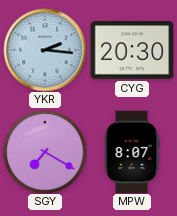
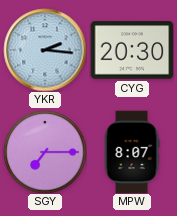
SGY: 7:20 -> 7:15 (45, 152)
